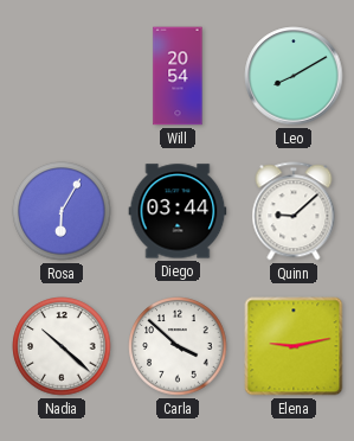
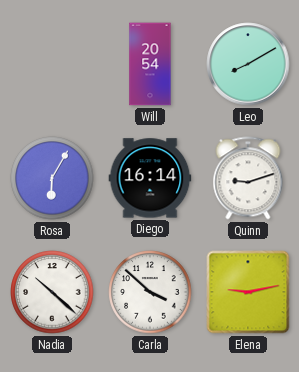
Diego: 03:44 -> 16:14 (150, 178)
Quinn: 9:08 -> 9:12 (248, 178)
